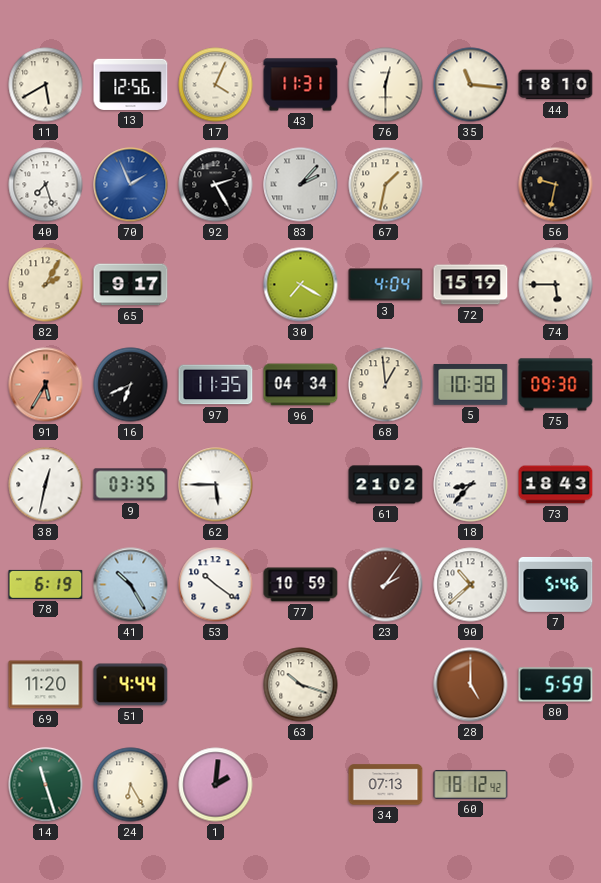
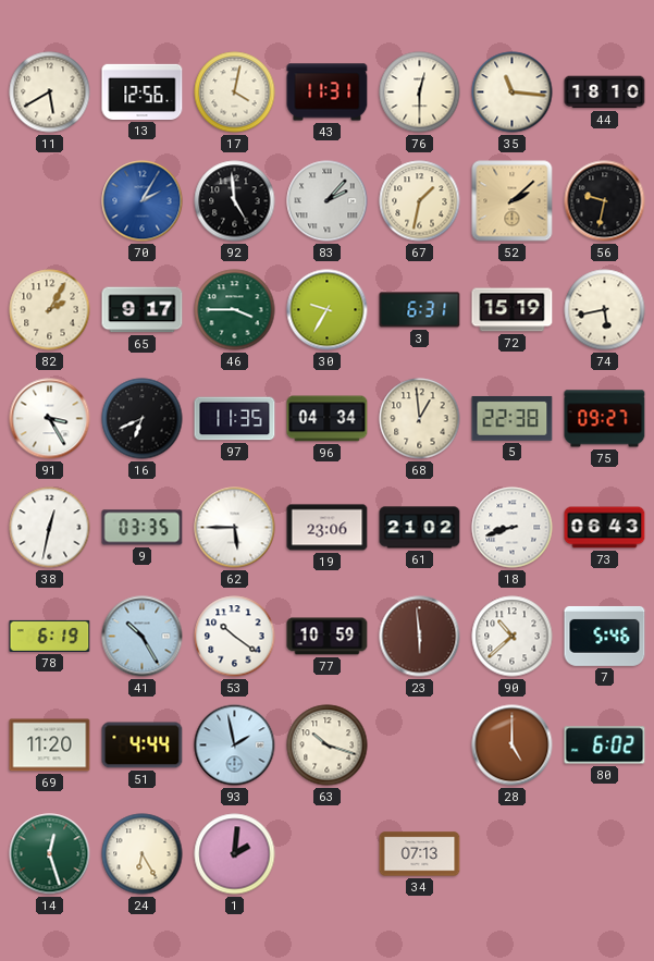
17: 4:04 -> 4:02 (235, 93)
40: 7:27 -> none (46, 185)
70: 1:56 -> 2:05 (143, 201)
92: 2:25 -> 4:59 (235, 201)
52: none -> 2:08 (513, 201)
46: none -> 3:45 (235, 310)
30: 7:20 -> 9:35 (328, 310)
3: 4:04 -> 6:31 (420, 310)
74: 5:45 -> 5:43 (605, 310)
91: 5:35 -> 3:25 (50, 419)
91 dial: salmon -> white (50, 419)
5: 10:38 -> 22:38 (513, 418)
75: 09:30 -> 09:27 (605, 419)
19: none -> 23:06 (328, 528)
18: 8:37 -> 8:42 (513, 528)
73: 18:43 -> 06:43 (605, 528)
23: 2:06 -> 5:59 (420, 637)
93: none -> 1:58 (235, 746)
80: 5:59 -> 6:02 (605, 746)
14: 11:27 -> 12:27 (50, 854)
60: 18:12 -> none (471, 784)
